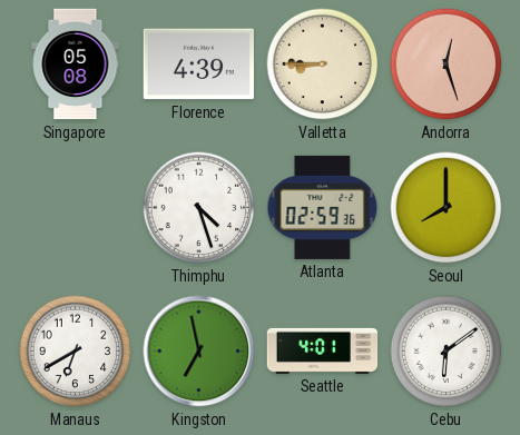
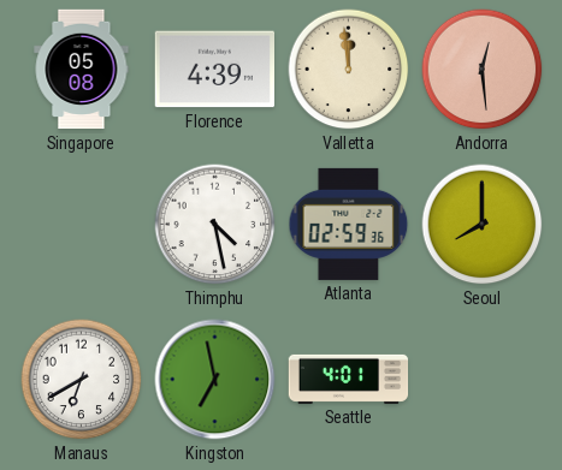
Valletta: 8:45 -> 11:59 (349, 70)
Andorra: 12:27 -> 12:29 (483, 70)
Thimphu: 4:27 -> 4:28 (215, 225)
Cebu: 6:09 -> none (447, 352)
